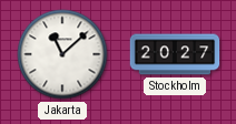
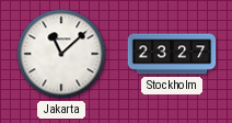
Stockholm: 20:27 -> 23:27 (172, 54)
